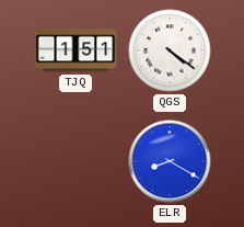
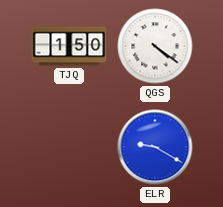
TJQ: 1:51 -> 1:50 (69, 46)
ELR: 8:20 -> 9:20 (155, 147)
